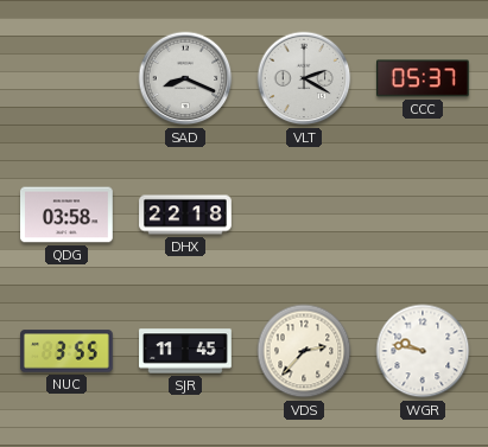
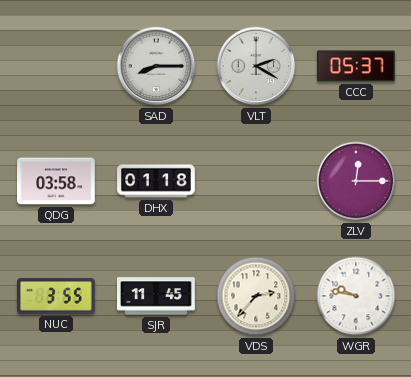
SAD: 8:19 -> 8:15 (156, 66)
DHX: 22:18 -> 01:18 (156, 181)
ZLV: none -> 12:15 (356, 181)
